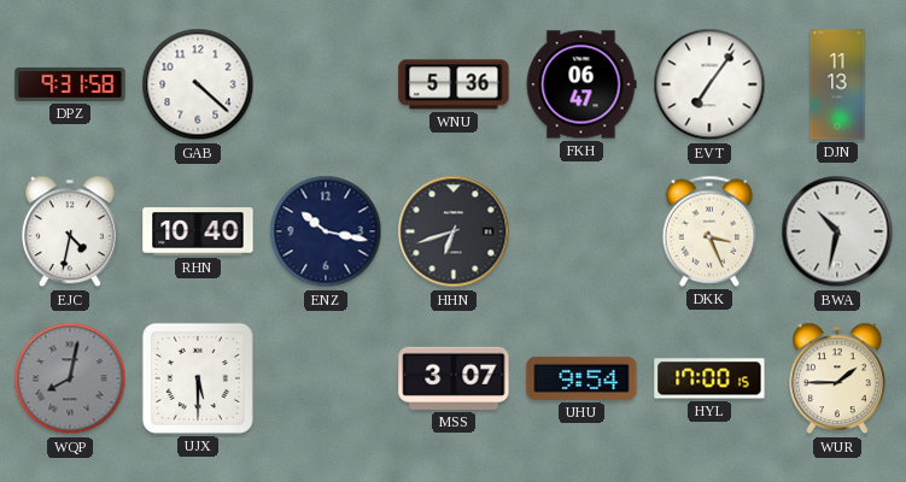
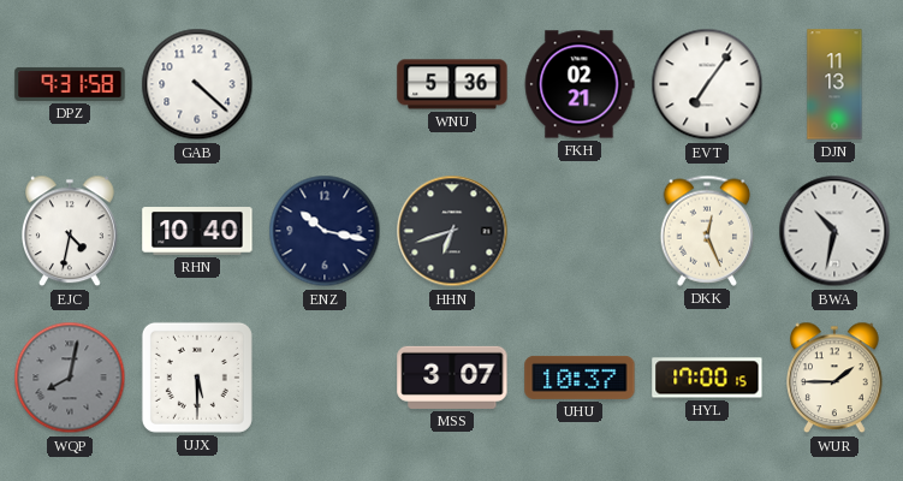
FKH: 06:47 -> 02:21 (580, 84)
DKK: 3:26 -> 12:26 (707, 231)
UHU: 9:54 -> 10:37 (580, 378)
